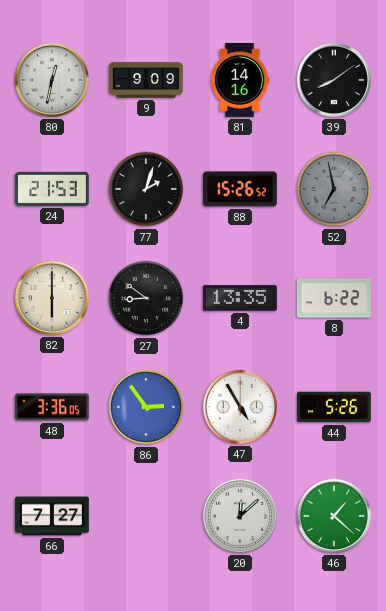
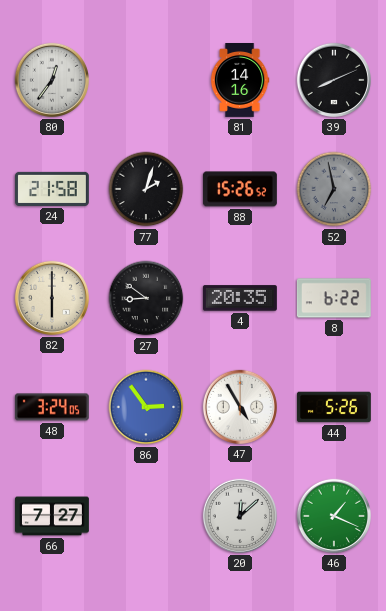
80: 12:32 -> 12:36 (52, 80)
9: 9:09 -> none (147, 80)
39: 8:09 -> 8:11 (334, 80)
24: 21:53 -> 21:58 (53, 189)
4: 13:35 -> 20:35 (240, 298)
48: 3:36 -> 3:24 (52, 407)
46: 1:22 -> 1:19 (334, 516)
